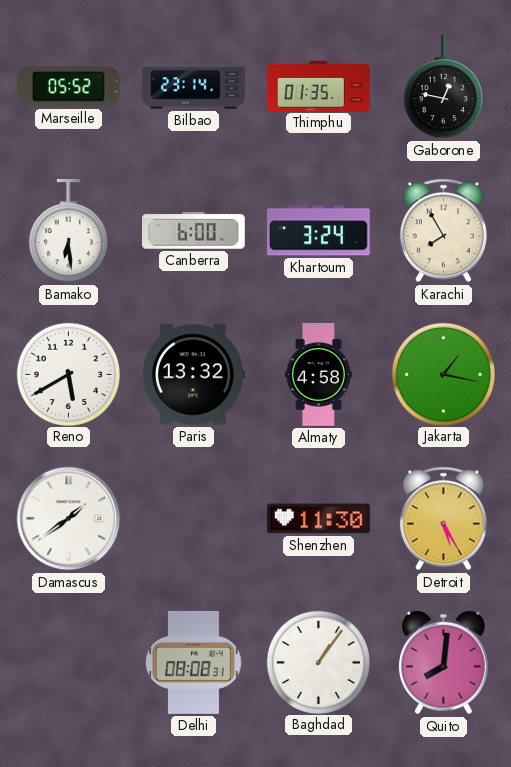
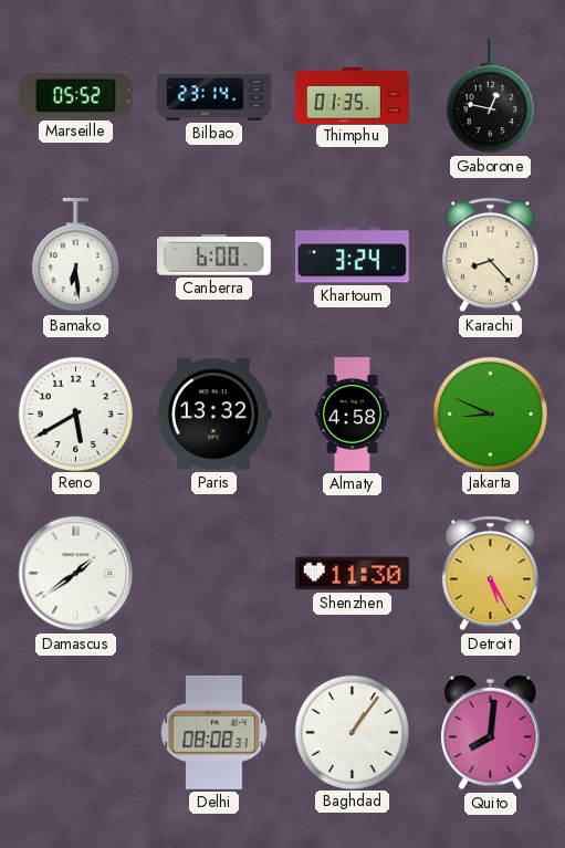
Karachi: 7:55 -> 8:23 (490, 255)
Jakarta: 1:17 -> 8:49 (490, 413)
